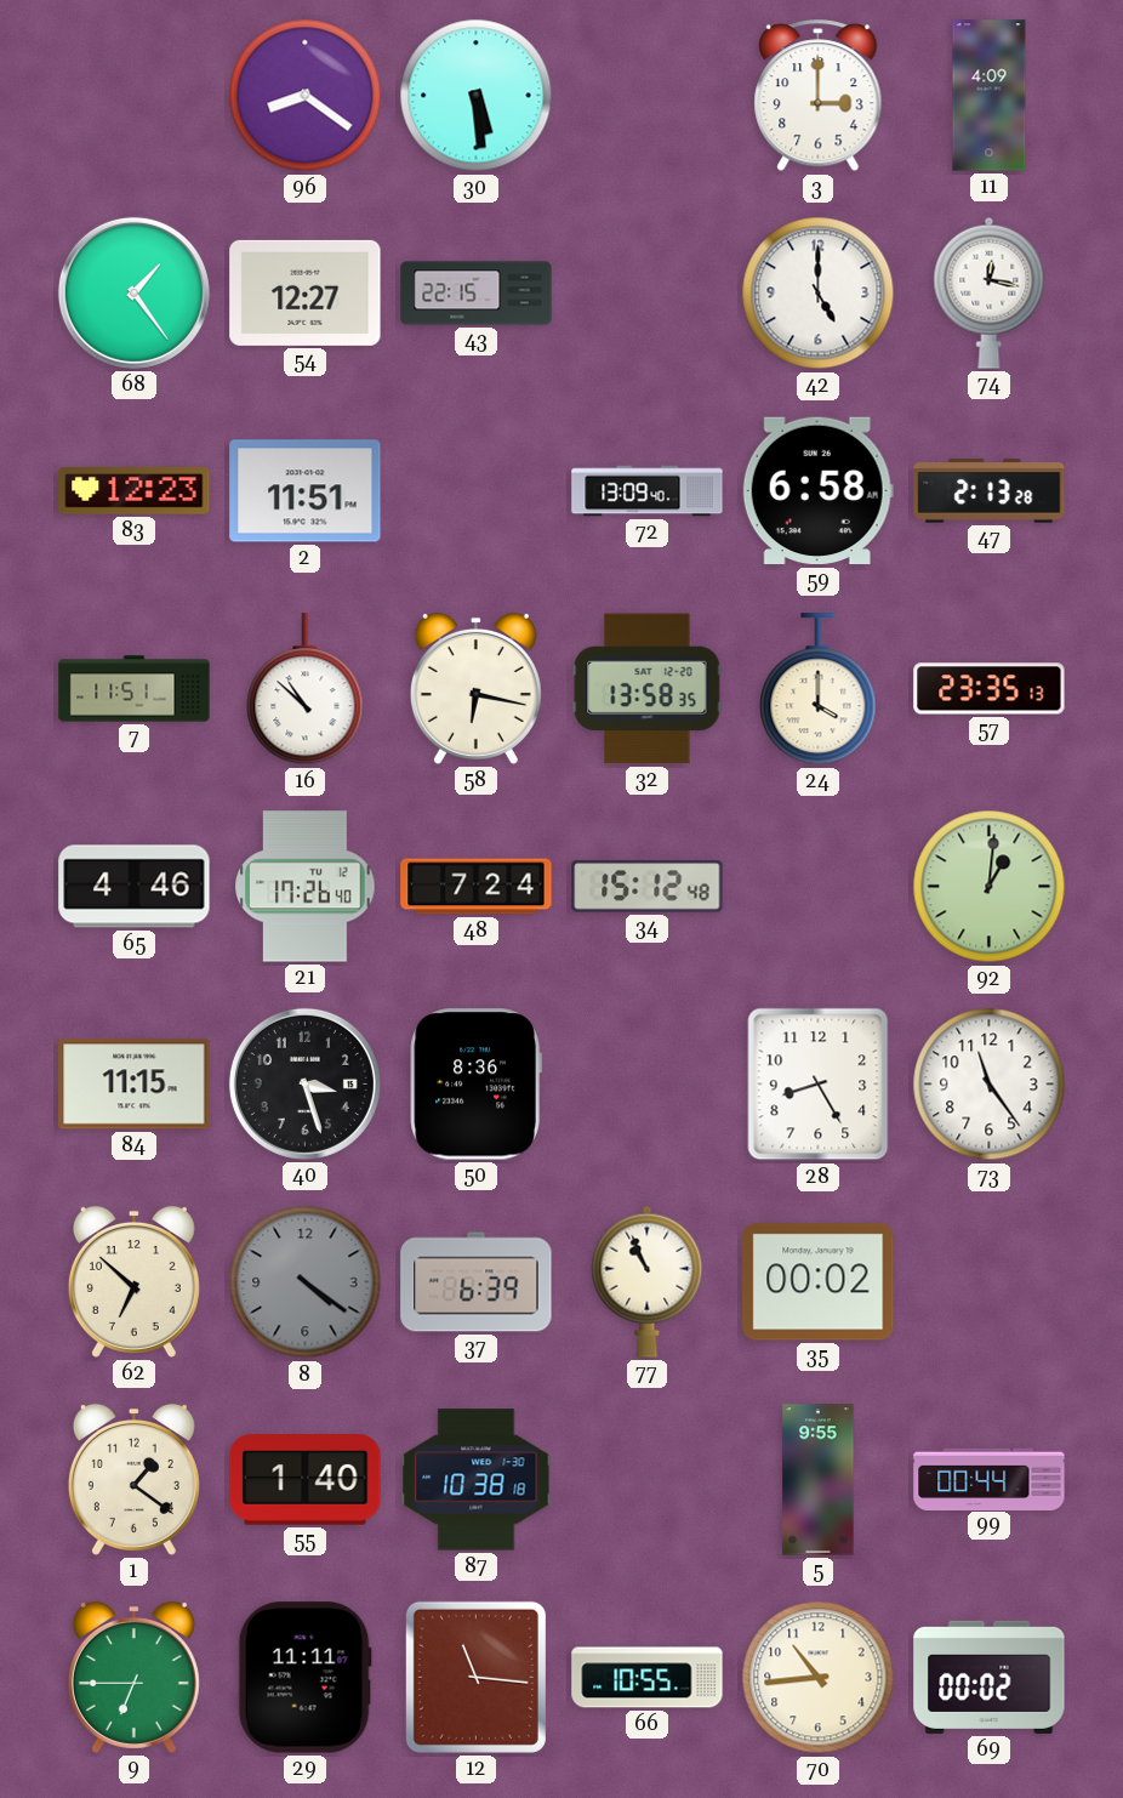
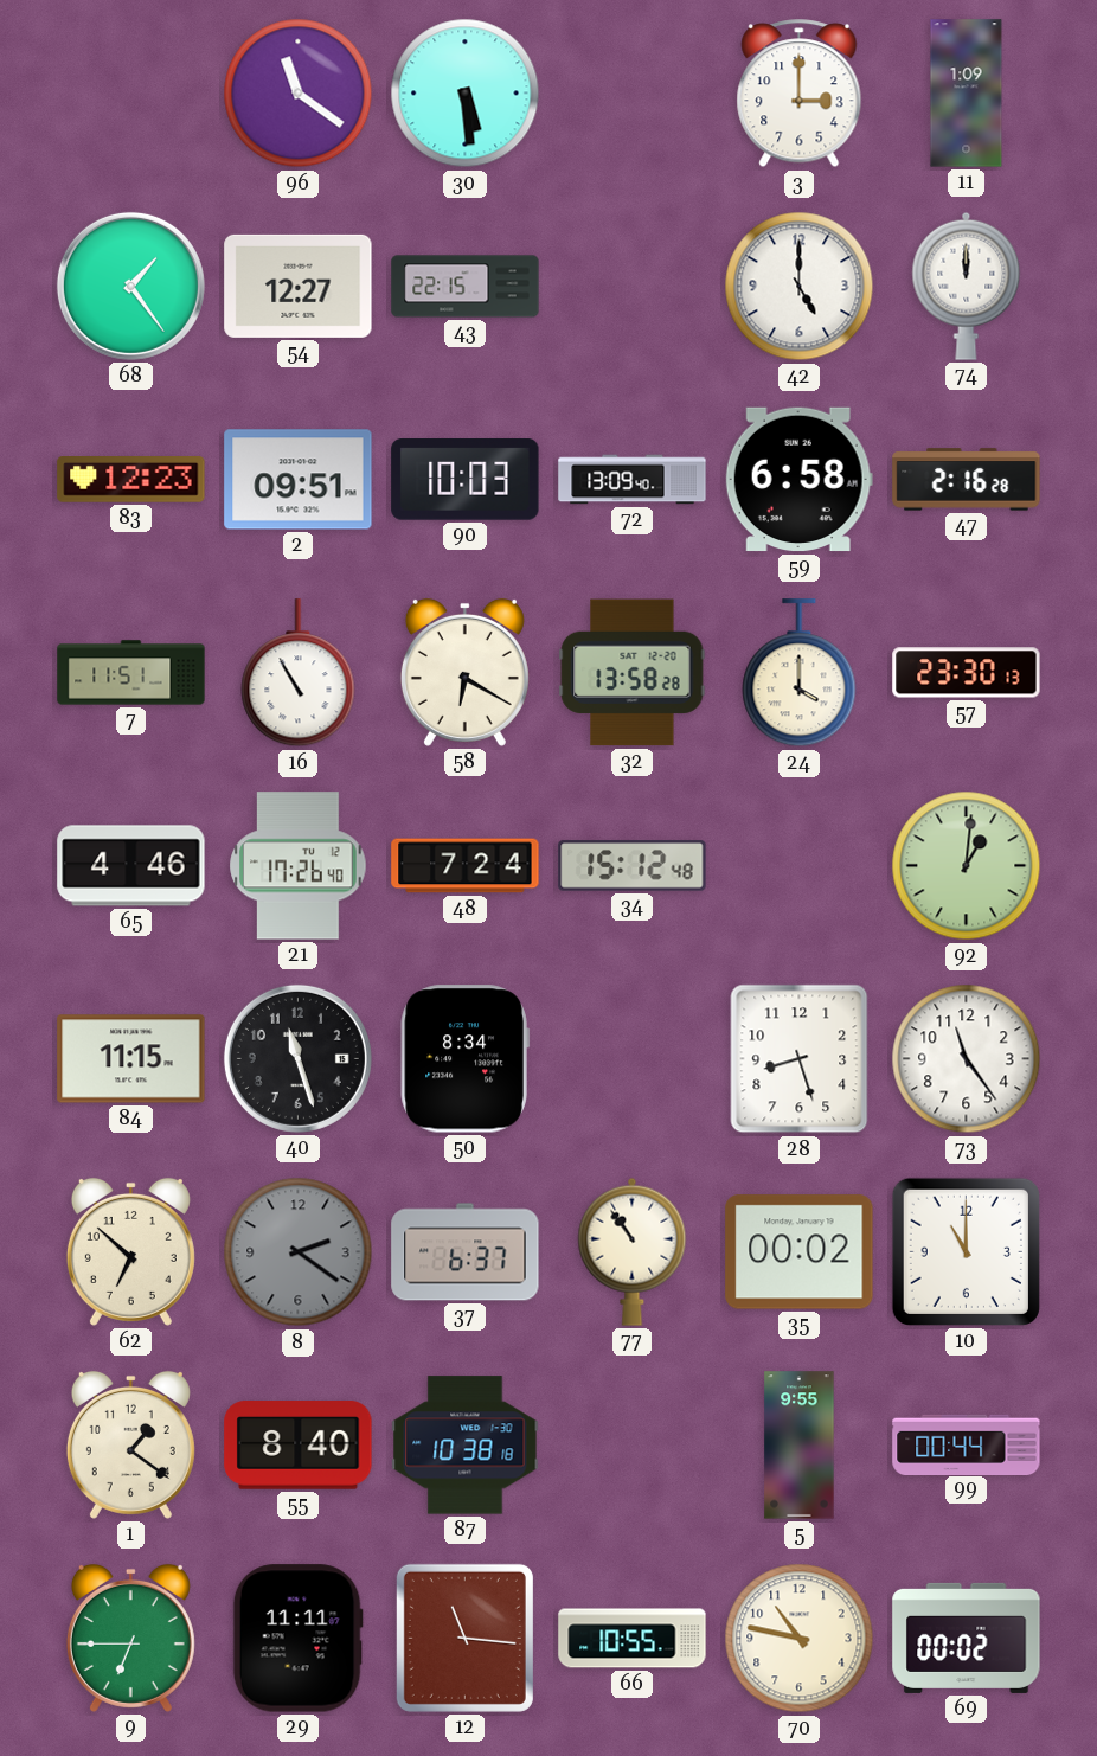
96: 8:21 -> 11:21 (299, 94)
11: 4:09 -> 1:09 (967, 94)
74: 12:17 -> 12:00 (967, 286)
2: 11:51 -> 09:51 (299, 480)
90: none -> 10:03 (466, 480)
47: 2:13 -> 2:16 (967, 480)
16: 10:52 -> 10:55 (299, 673)
58: 6:17 -> 6:20 (464, 672)
32: 13:58:35 -> 13:58:28 (633, 673)
57: 23:35 -> 23:30 (967, 673)
40: 3:27 -> 11:27 (297, 1058)
50: 8:36 -> 8:34 (464, 1059)
28: 8:25 -> 8:27 (800, 1059)
8: 4:21 -> 2:21 (299, 1252)
37: 6:39 -> 6:37 (466, 1252)
77: 10:56 -> 10:54 (633, 1251)
10: none -> 11:00 (966, 1251)
55: 1:40 -> 8:40 (299, 1446)
70: 10:44 -> 10:47 (800, 1639)
